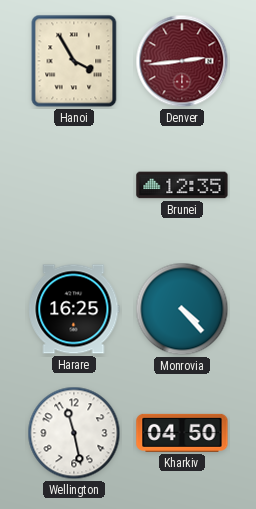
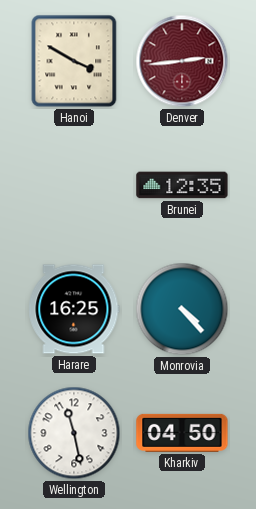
Hanoi: 3:55 -> 3:50 (74, 61)
